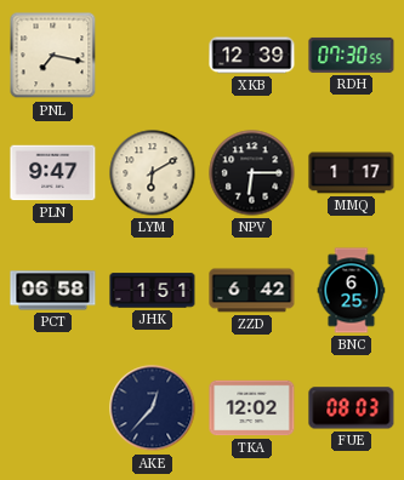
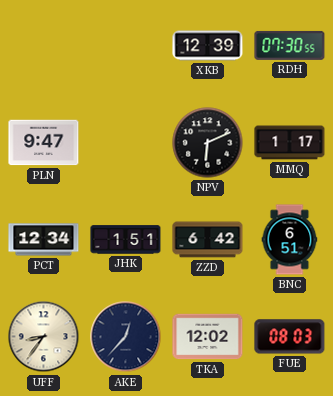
PNL: 7:17 -> none (53, 56)
LYM: 6:10 -> none (153, 173)
NPV: 6:15 -> 6:11 (208, 143)
PCT: 06:58 -> 12:34 (44, 240)
BNC: 6:25 -> 6:51 (290, 240)
UFF: none -> 8:36 (44, 337)
